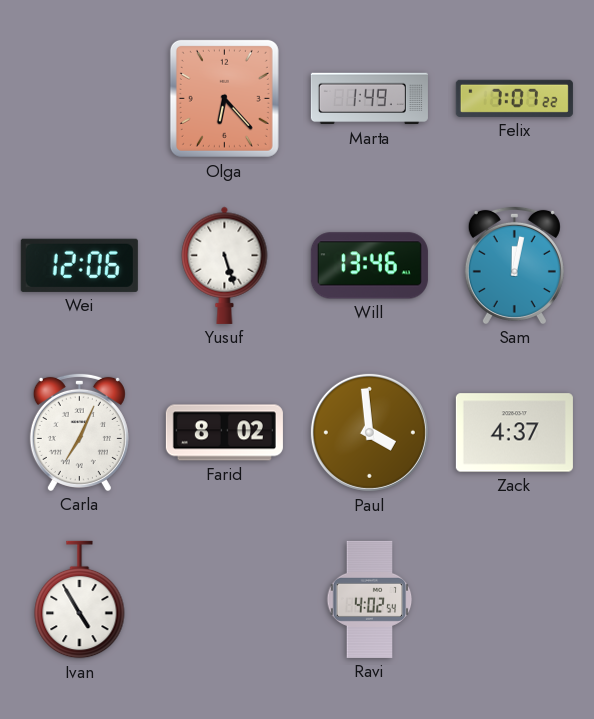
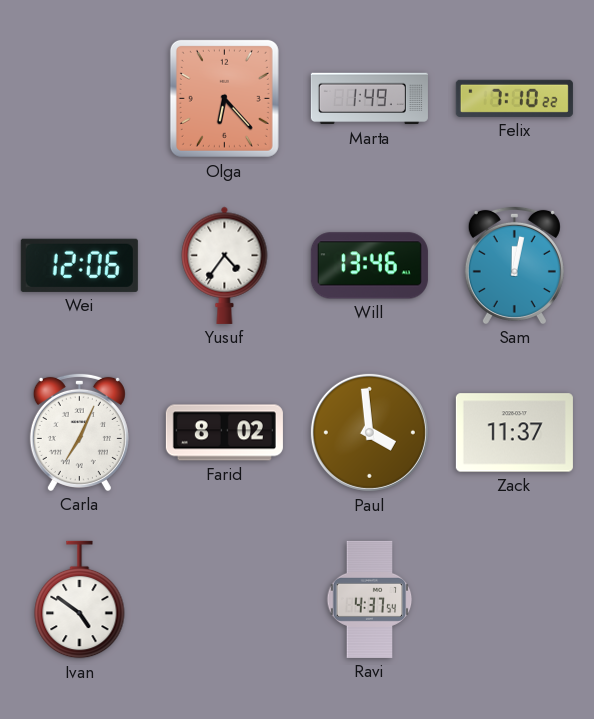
Felix: 7:07 -> 7:10 (514, 98)
Yusuf: 5:27 -> 4:36 (225, 265)
Zack: 4:37 -> 11:37 (514, 433)
Ivan: 4:55 -> 4:51 (80, 600)
Ravi: 4:02 -> 4:37 (370, 599)
